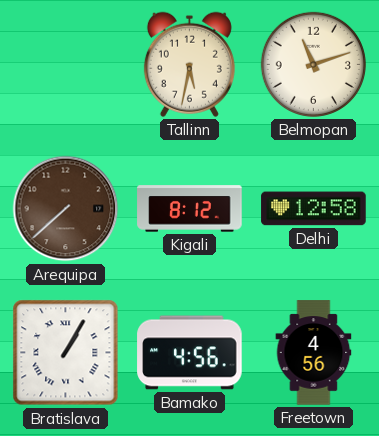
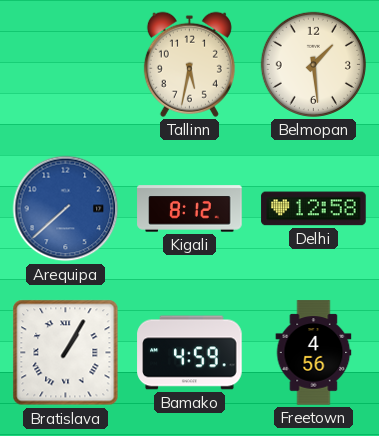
Belmopan: 11:12 -> 1:29 (313, 64)
Arequipa dial: brown -> blue (66, 209)
Bamako: 4:56 -> 4:59 (190, 353)
